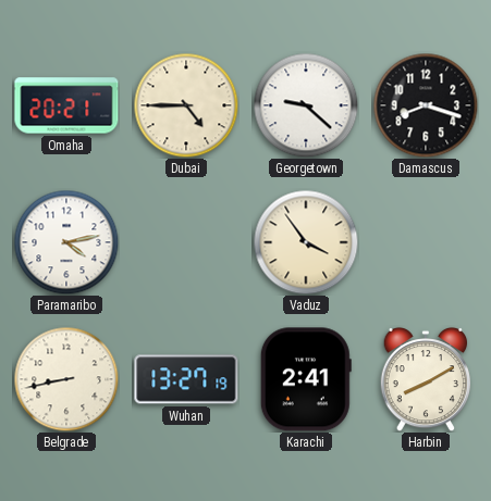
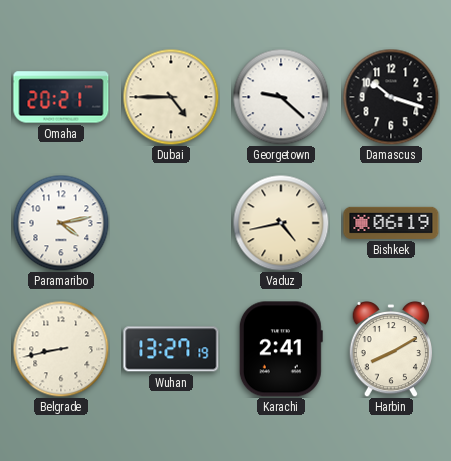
Damascus: 8:18 -> 10:18 (391, 97)
Vaduz: 3:54 -> 4:43 (281, 223)
Bishkek: none -> 06:19 (391, 223)
